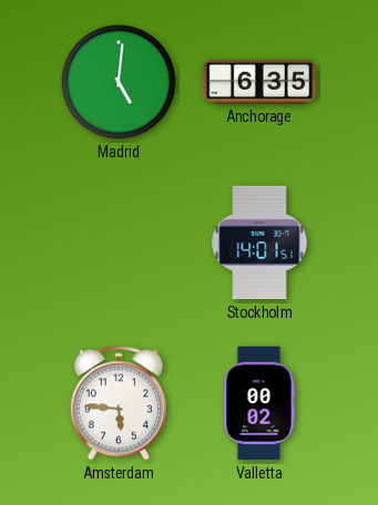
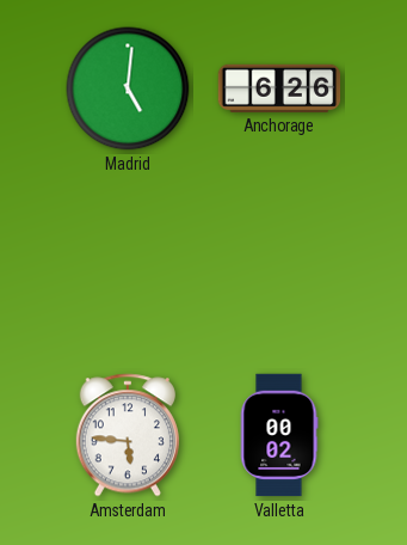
Anchorage: 6:35 -> 6:26 (279, 88)
Stockholm: 14:01 -> none (259, 243)
